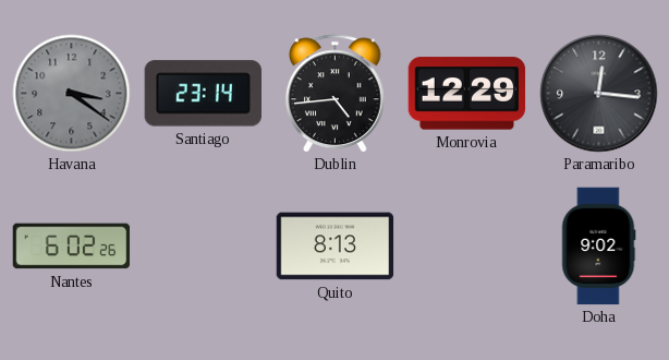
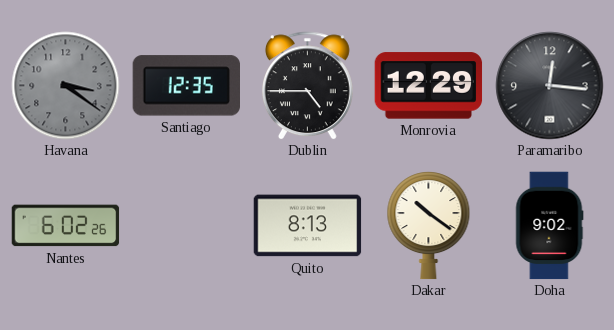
Santiago: 23:14 -> 12:35 (186, 86)
Dublin: 4:44 -> 4:45 (307, 86)
Dakar: none -> 10:21 (429, 226)
